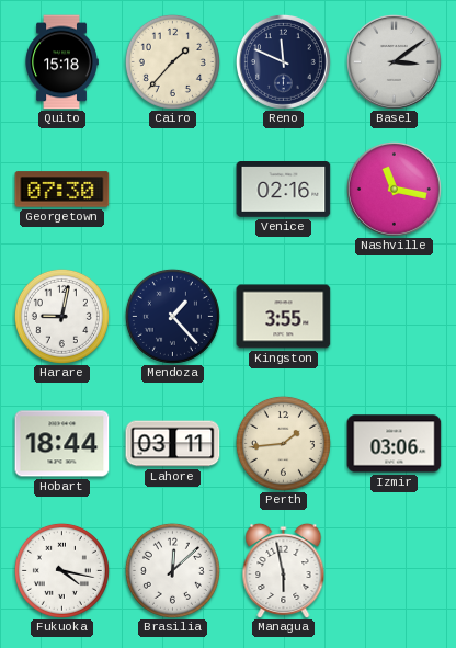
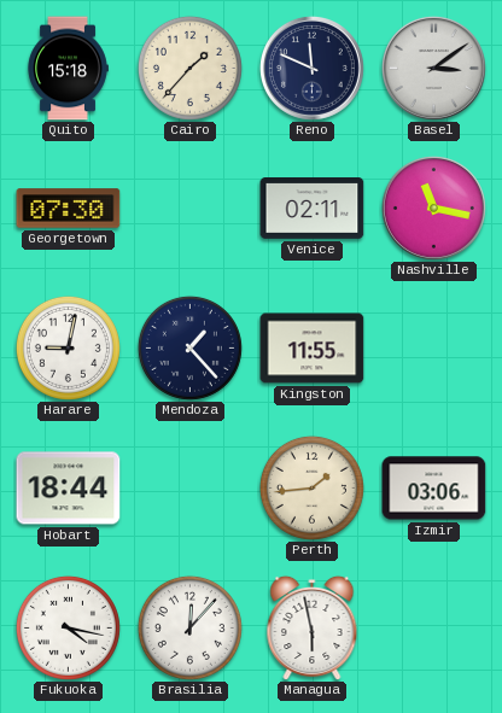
Venice: 02:16 -> 02:11 (313, 209)
Kingston: 3:55 -> 11:55 (313, 349)
Lahore: 03:11 -> none (173, 444)
Brasilia: 12:08 -> 12:07 (189, 627)
